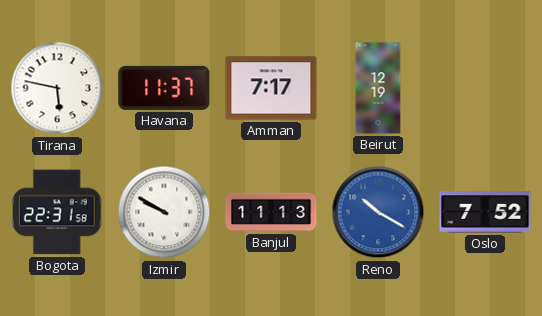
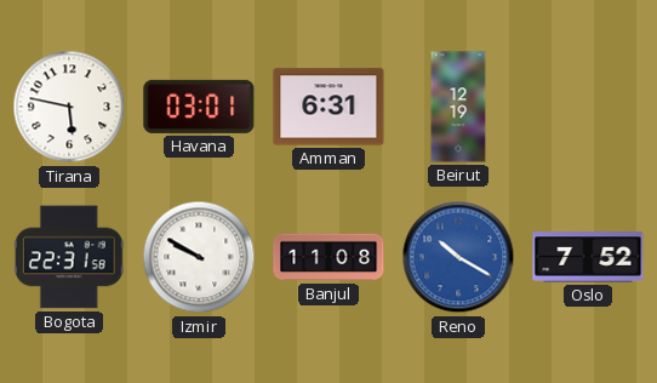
Havana: 11:37 -> 03:01 (199, 107)
Amman: 7:17 -> 6:31 (328, 107)
Banjul: 11:13 -> 11:08 (328, 257)
